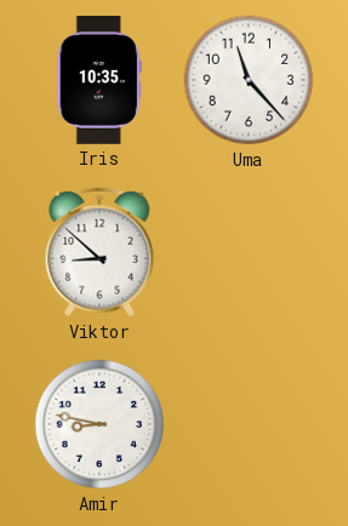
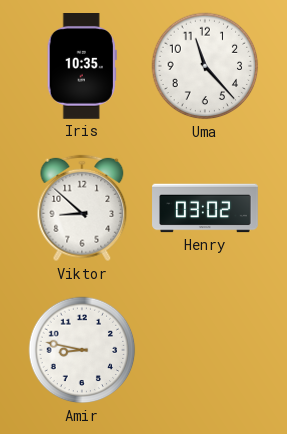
Henry: none -> 03:02 (205, 208)
